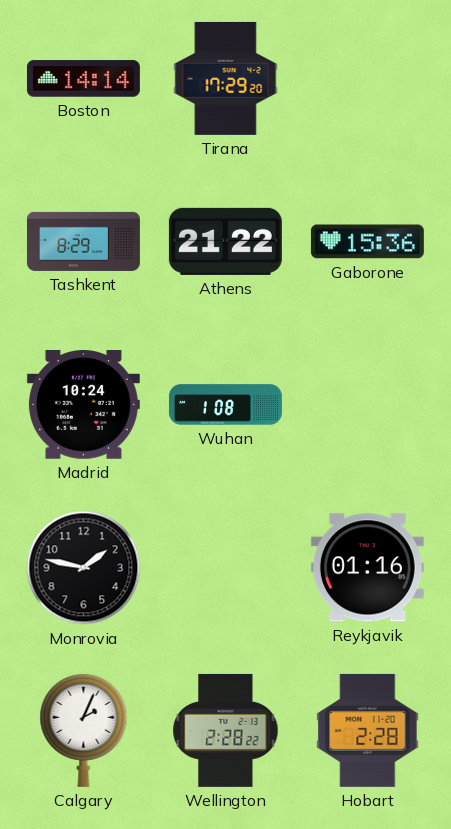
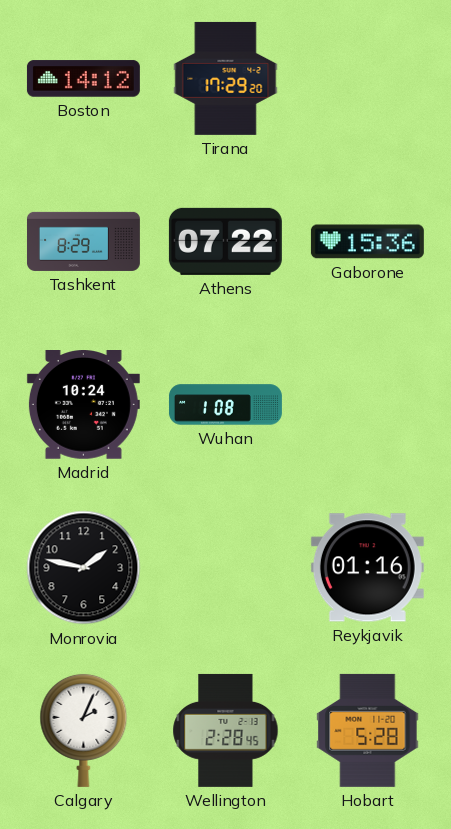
Boston: 14:14 -> 14:12 (83, 79)
Athens: 21:22 -> 07:22 (225, 241)
Wellington: 2:28:22 -> 2:28:45 (226, 730)
Hobart: 2:28 -> 5:28 (368, 730)
